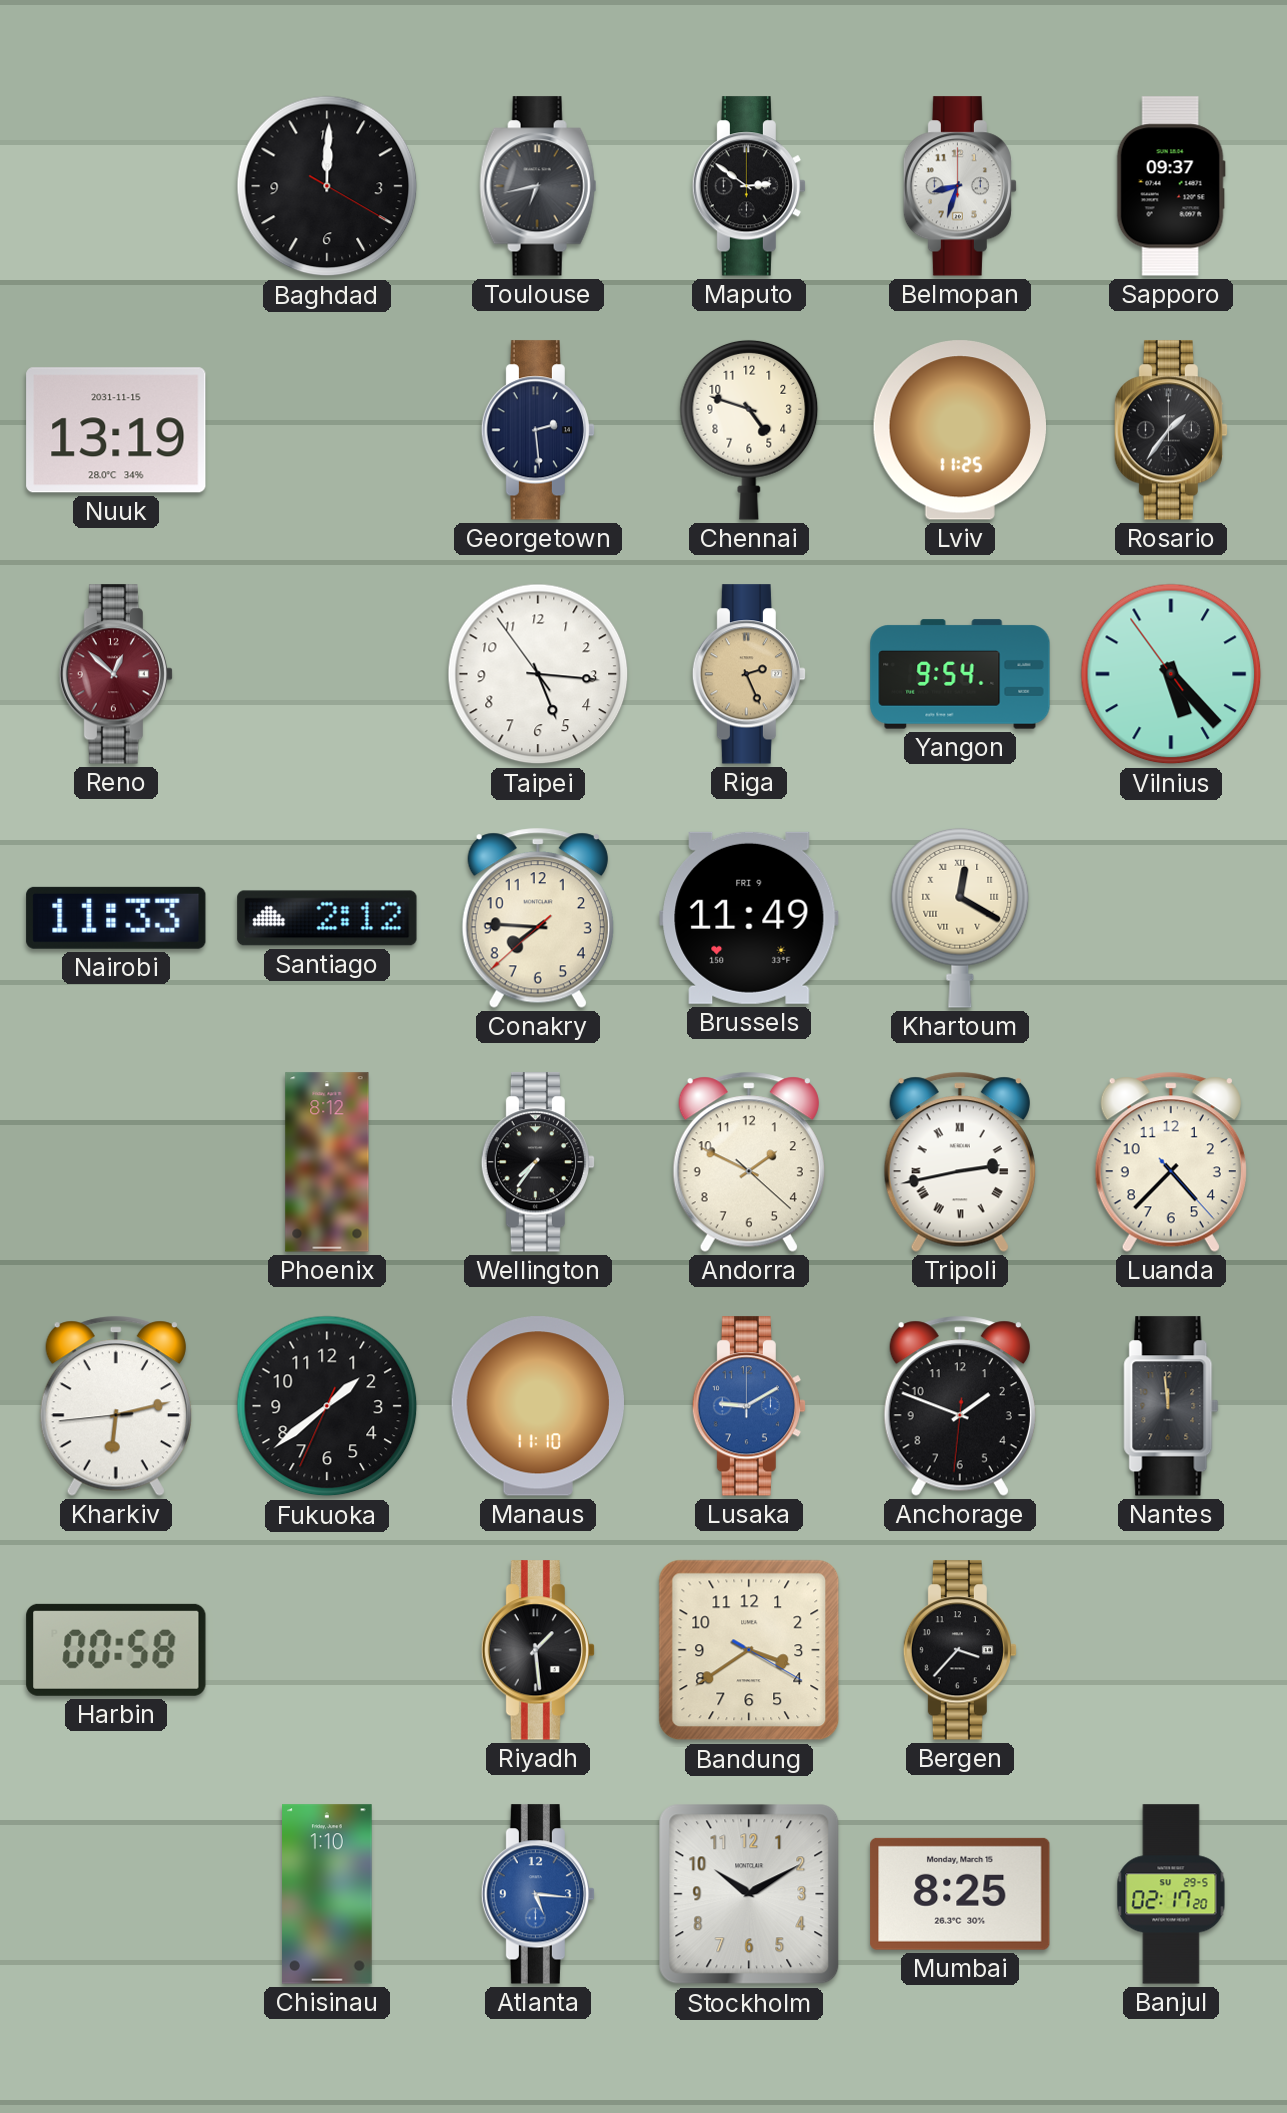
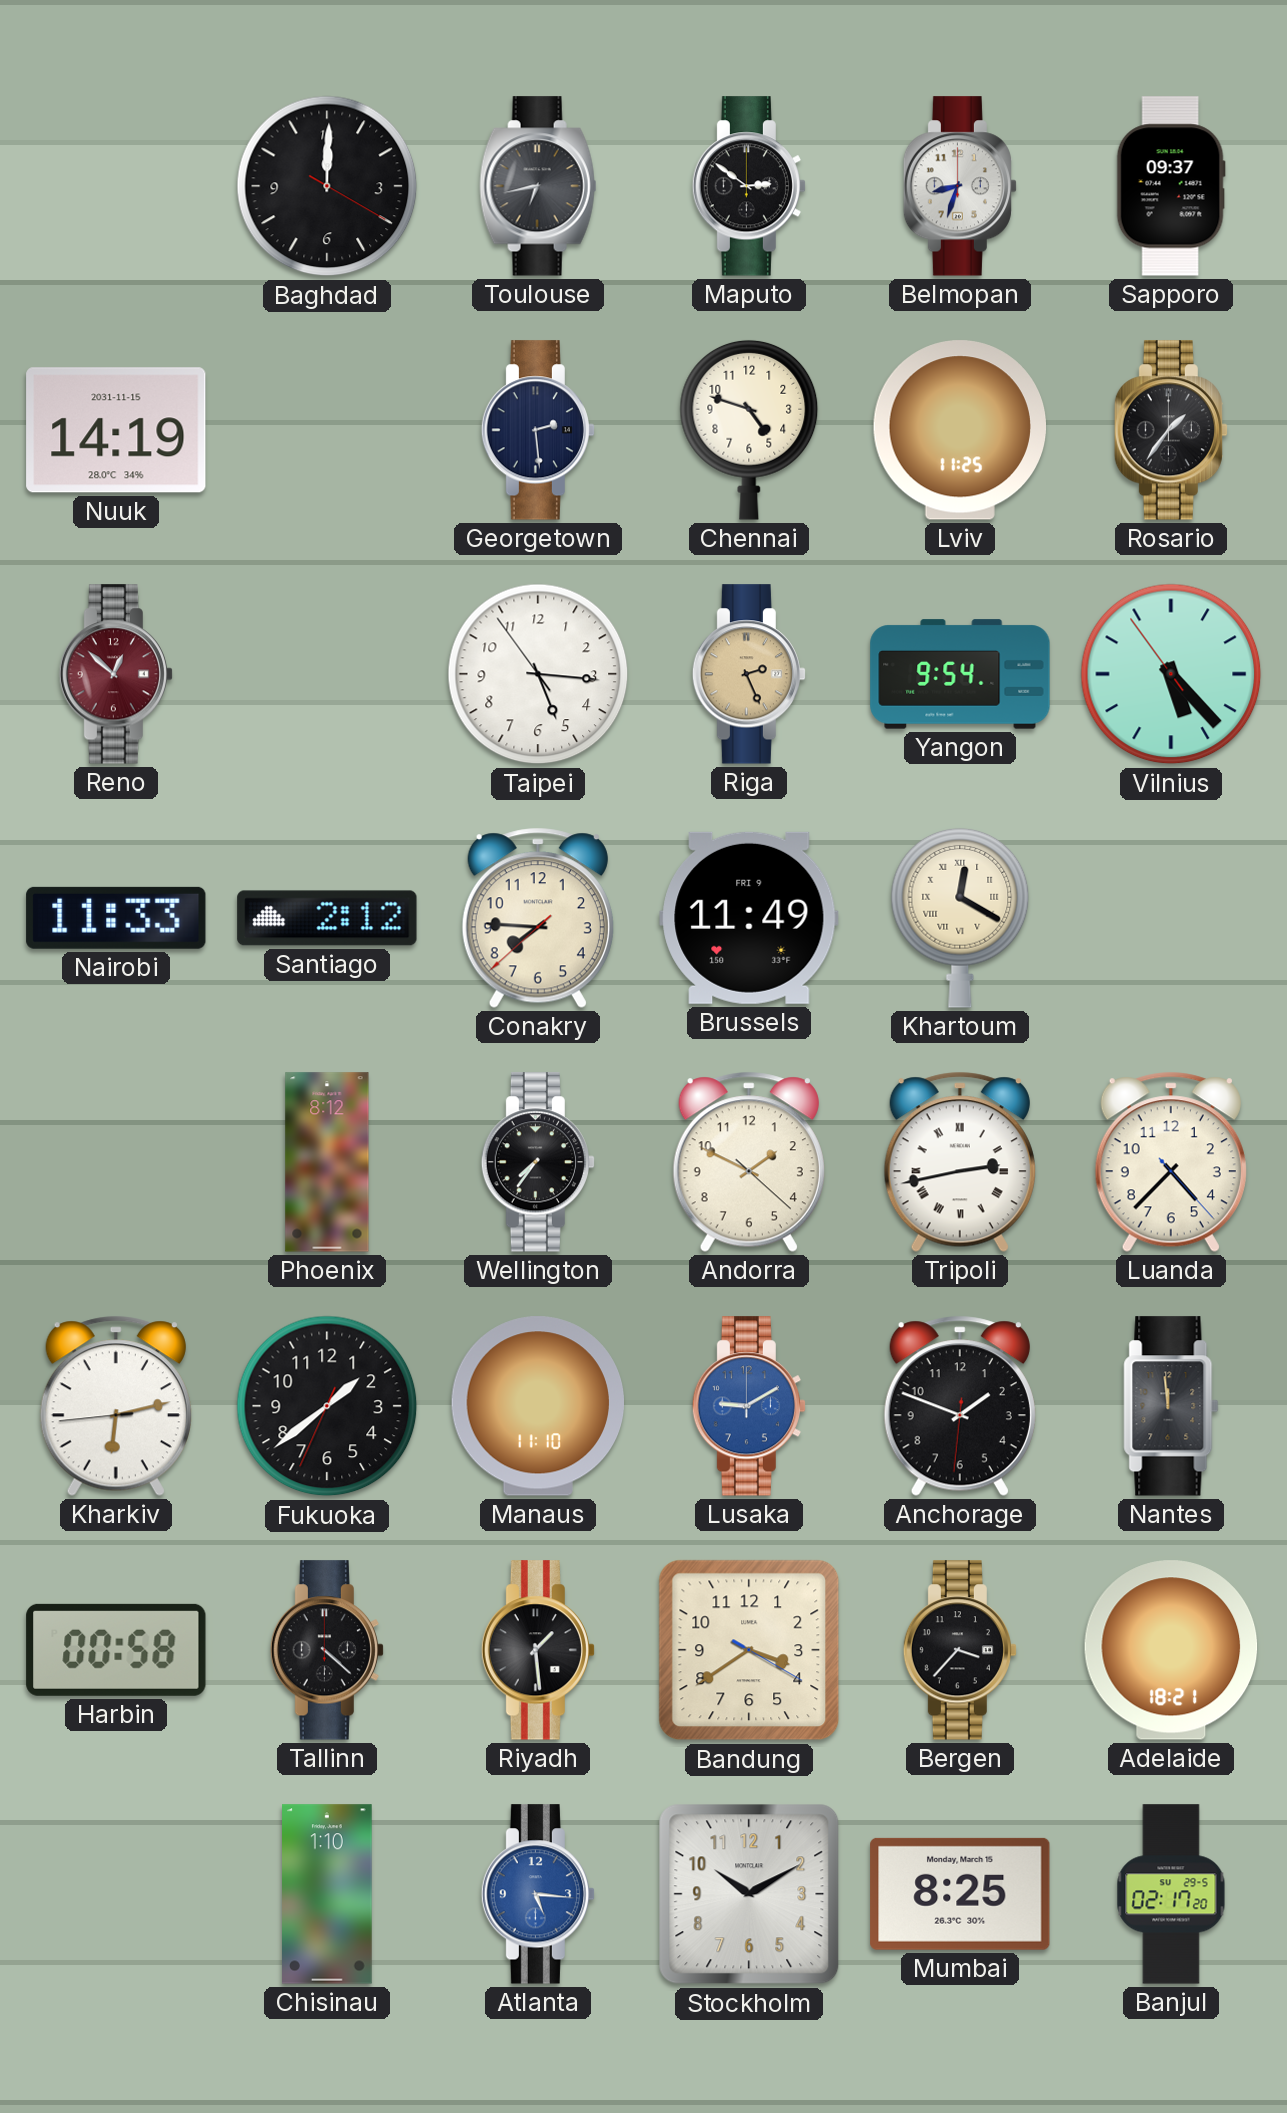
Nuuk: 13:19 -> 14:19 (116, 430)
Tallinn: none -> 4:22 (326, 1650)
Adelaide: none -> 18:21 (1171, 1650)
